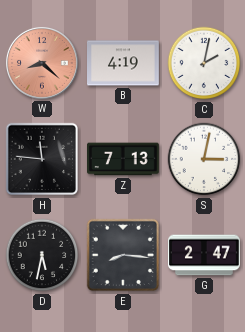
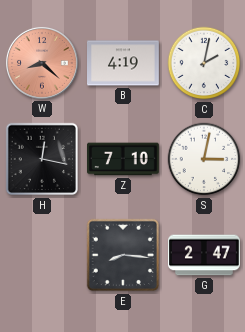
H: 11:46 -> 12:17 (42, 159)
Z: 7:13 -> 7:10 (124, 159)
D: 5:32 -> none (42, 255)
